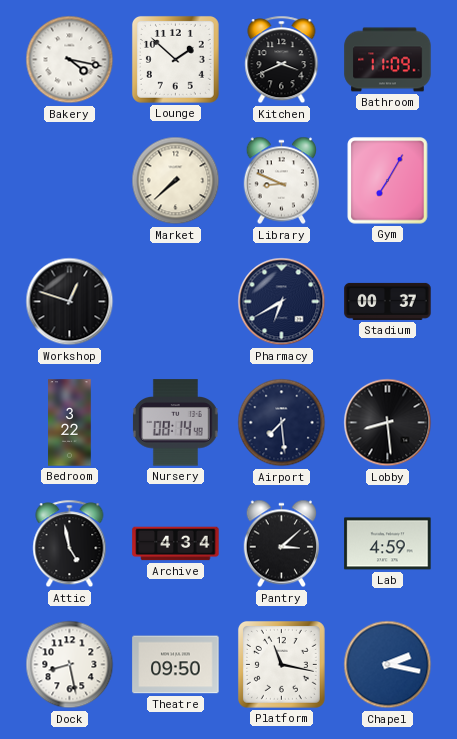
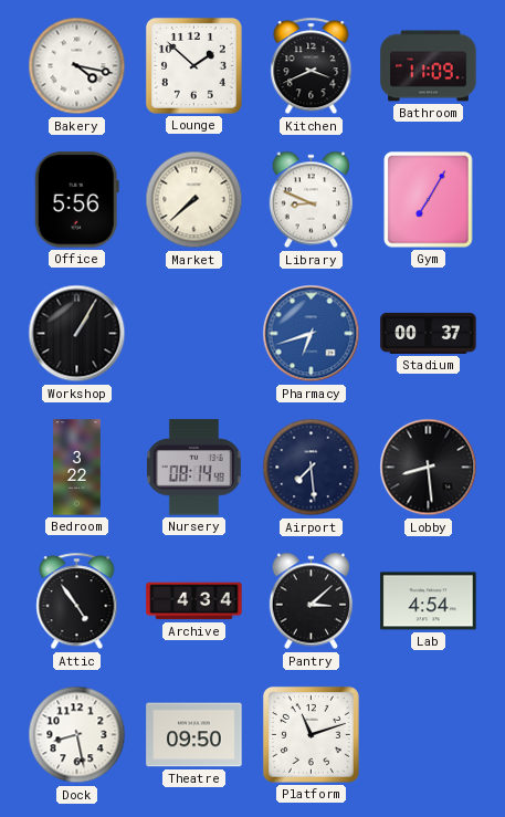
Office: none -> 5:56 (76, 200)
Workshop: 12:48 -> 1:05 (77, 334)
Pharmacy: 6:40 -> 6:42 (312, 334)
Pharmacy dial: navy -> blue (312, 334)
Attic: 4:58 -> 4:54 (77, 601)
Lab: 4:59 -> 4:54 (429, 601)
Platform: 11:17 -> 11:12 (311, 734)
Chapel: 2:17 -> none (388, 665)
